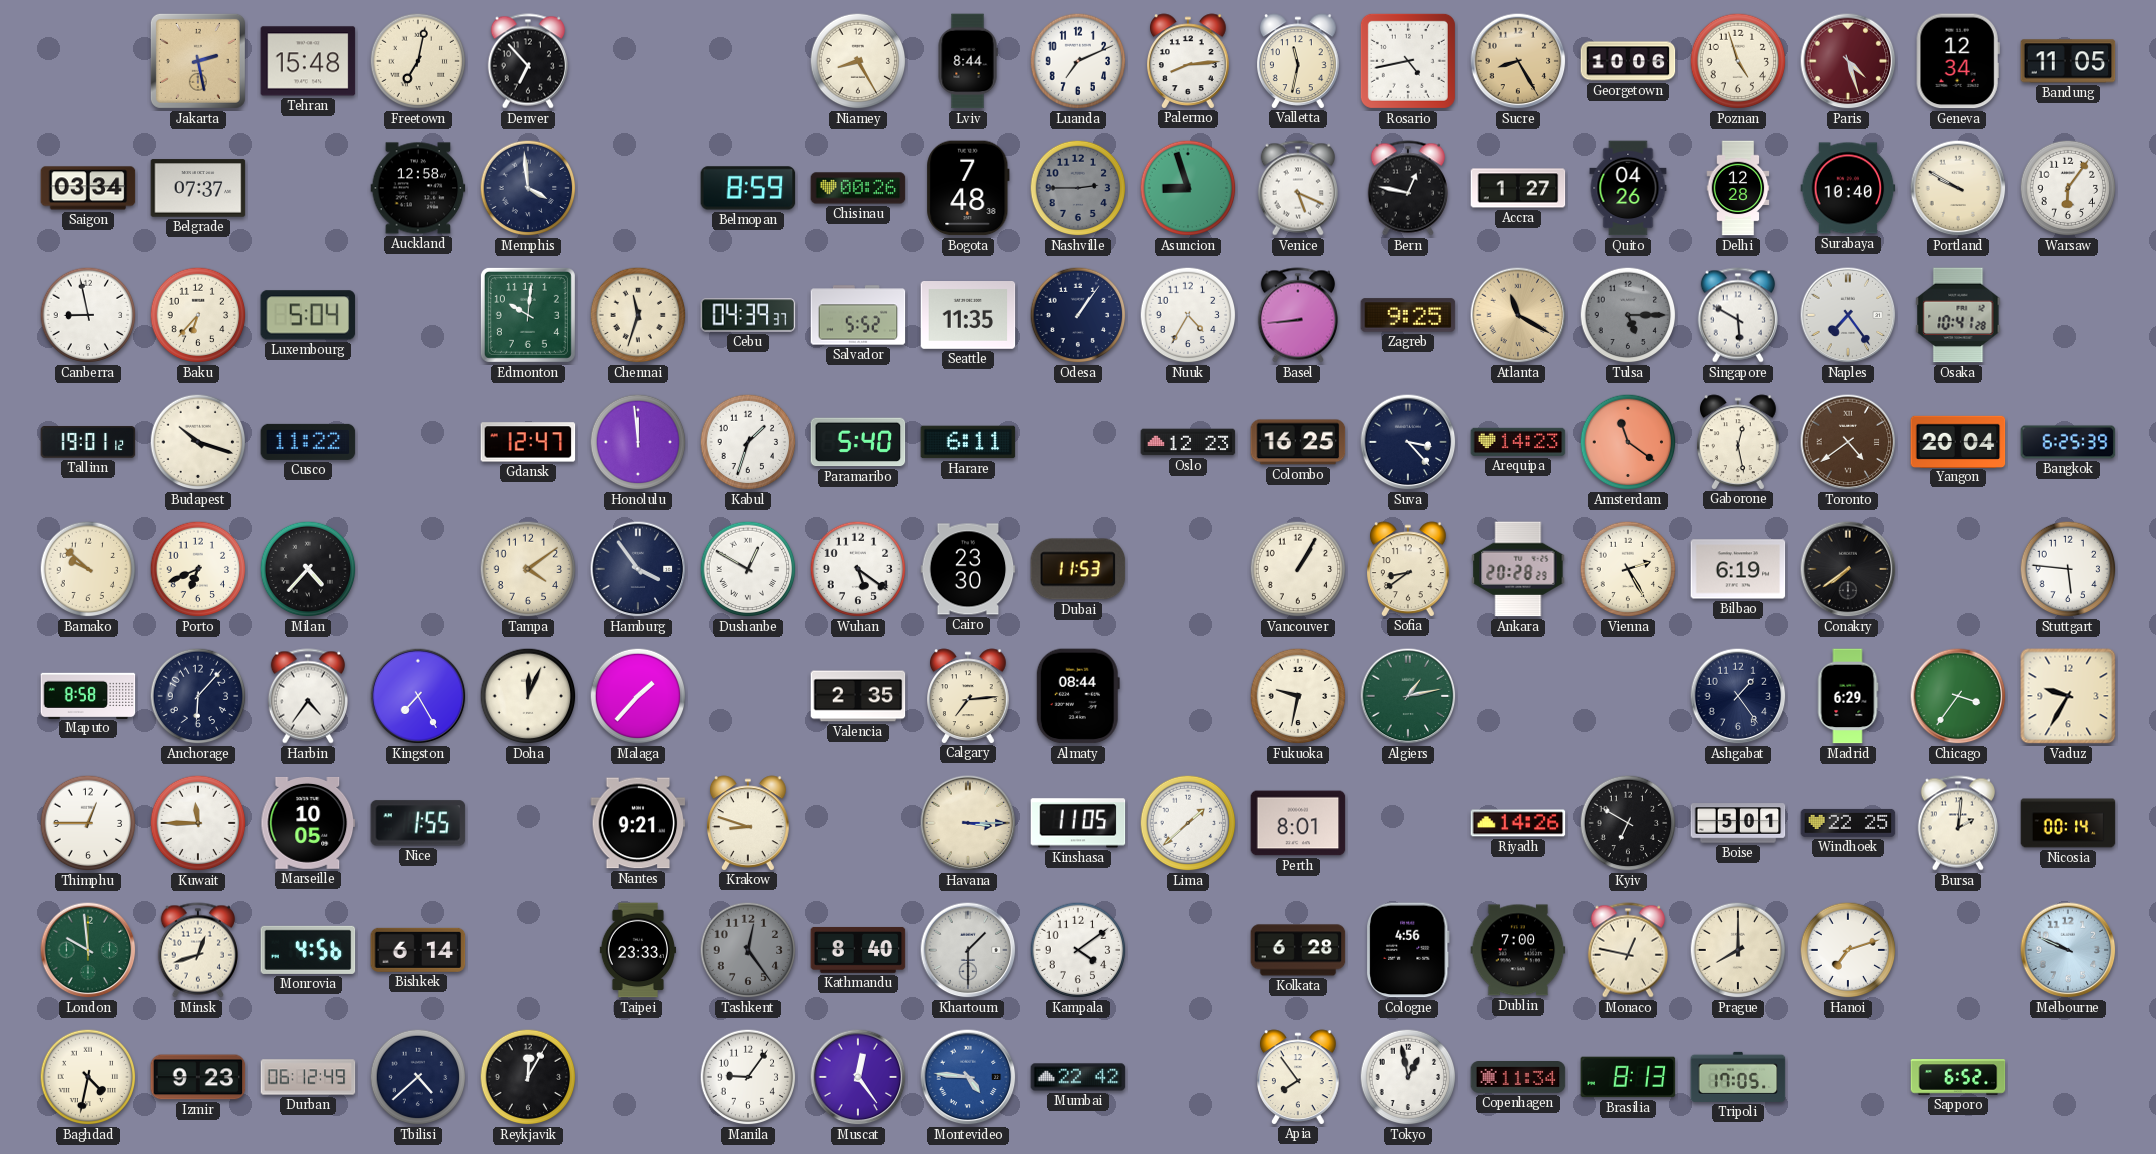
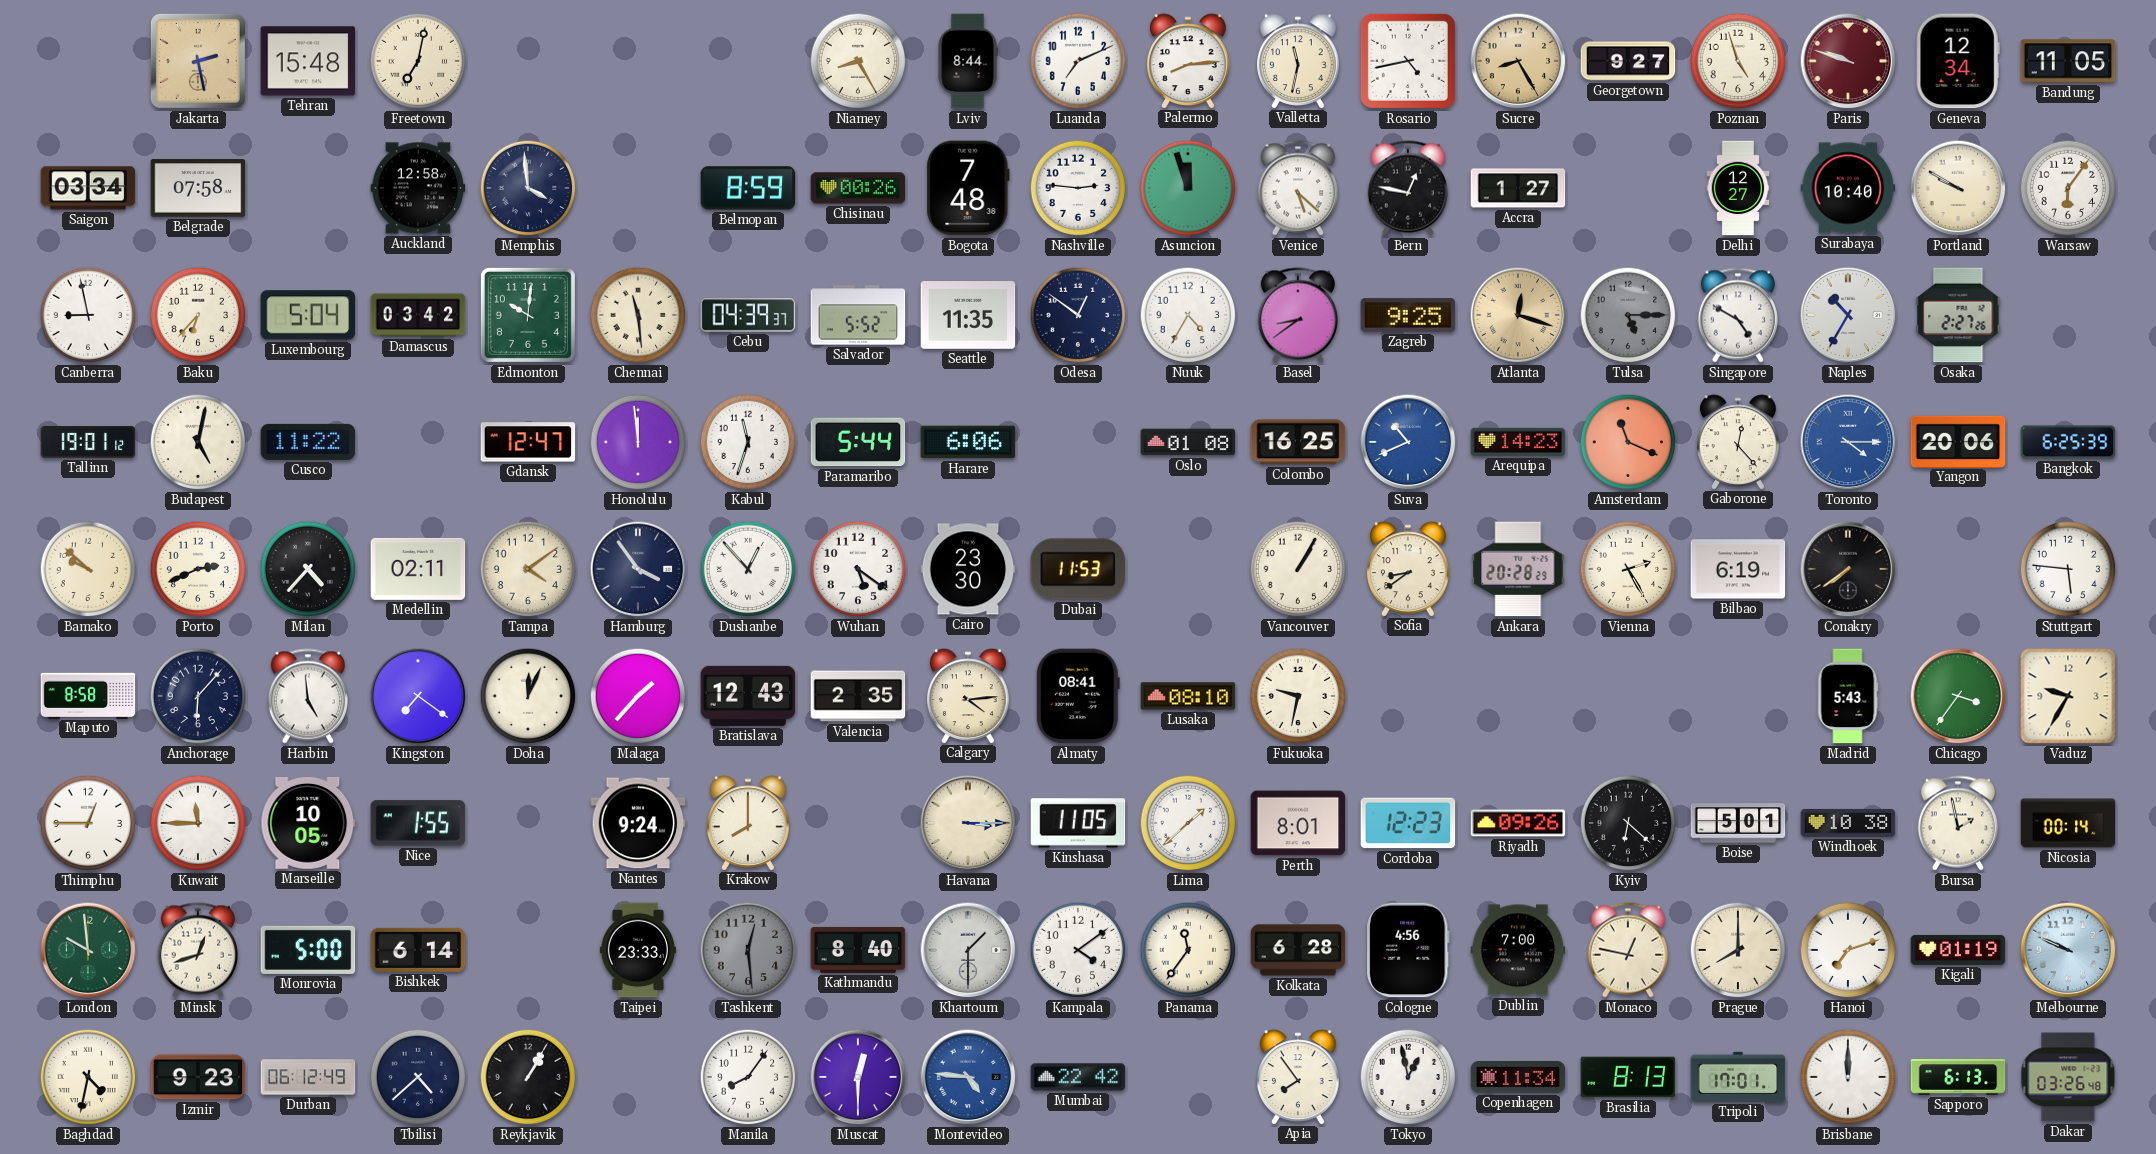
Denver: 6:53 -> none (528, 61)
Georgetown: 10:06 -> 9:27 (1628, 61)
Paris: 4:27 -> 9:48 (1848, 61)
Belgrade: 07:37 -> 07:58 (198, 188)
Nashville: 2:45 -> 2:46 (1078, 188)
Nashville dial: grey -> white (1078, 188)
Asuncion: 8:57 -> 11:57 (1188, 188)
Venice: 5:19 -> 5:22 (1298, 188)
Quito: 04:26 -> none (1628, 188)
Delhi: 12:28 -> 12:27 (1738, 188)
Damascus: none -> 03:42 (418, 315)
Chennai: 11:33 -> 11:29 (638, 315)
Odesa: 1:06 -> 12:51 (1078, 315)
Basel: 8:44 -> 8:39 (1298, 315)
Atlanta: 11:20 -> 12:18 (1518, 315)
Singapore: 5:50 -> 4:50 (1738, 315)
Naples: 7:24 -> 10:35 (1848, 315)
Osaka: 10:41 -> 2:27 (1958, 315)
Budapest: 10:18 -> 5:02 (198, 442)
Kabul: 1:33 -> 11:33 (748, 442)
Paramaribo: 5:40 -> 5:44 (858, 442)
Harare: 6:11 -> 6:06 (968, 442)
Oslo: 12:23 -> 01:08 (1188, 442)
Suva: 3:23 -> 10:41 (1408, 442)
Suva dial: navy -> blue (1408, 442)
Amsterdam: 11:21 -> 11:19 (1628, 442)
Gaborone: 12:28 -> 12:23 (1739, 442)
Toronto: 4:39 -> 4:15 (1848, 442)
Toronto dial: brown -> blue (1848, 442)
Yangon: 20:04 -> 20:06 (1958, 441)
Porto: 6:41 -> 2:41 (198, 569)
Medellin: none -> 02:11 (418, 569)
Dushanbe: 12:50 -> 12:53 (748, 569)
Harbin: 4:36 -> 4:59 (308, 696)
Kingston: 7:25 -> 7:21 (418, 696)
Bratislava: none -> 12:43 (748, 696)
Calgary: 7:14 -> 4:14 (969, 696)
Almaty: 08:44 -> 08:41 (1078, 696)
Lusaka: none -> 08:10 (1188, 696)
Algiers: 1:13 -> none (1408, 696)
Ashgabat: 1:24 -> none (1738, 696)
Madrid: 6:29 -> 5:43 (1848, 696)
Nantes: 9:21 -> 9:24 (638, 823)
Krakow: 8:48 -> 8:00 (749, 823)
Cordoba: none -> 12:23 (1408, 823)
Riyadh: 14:26 -> 09:26 (1518, 823)
Kyiv: 6:50 -> 6:22 (1628, 823)
Windhoek: 22:25 -> 10:38 (1848, 823)
Bursa: 2:01 -> 1:58 (1958, 823)
Monrovia: 4:56 -> 5:00 (308, 950)
Tashkent: 12:24 -> 12:29 (748, 950)
Panama: none -> 11:36 (1188, 950)
Kigali: none -> 01:19 (1958, 950)
Reykjavik: 12:05 -> 1:05 (528, 1077)
Manila: 9:06 -> 8:06 (748, 1077)
Muscat: 12:24 -> 12:30 (858, 1077)
Tripoli: 17:05 -> 17:01 (1738, 1077)
Brisbane: none -> 12:00 (1848, 1077)
Sapporo: 6:52 -> 6:13 (1958, 1077)
Dakar: none -> 03:26 (2068, 1077)
